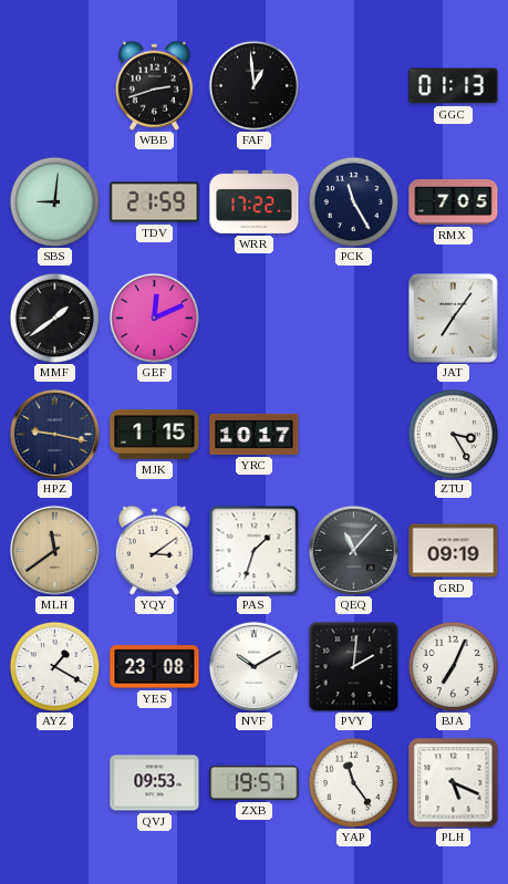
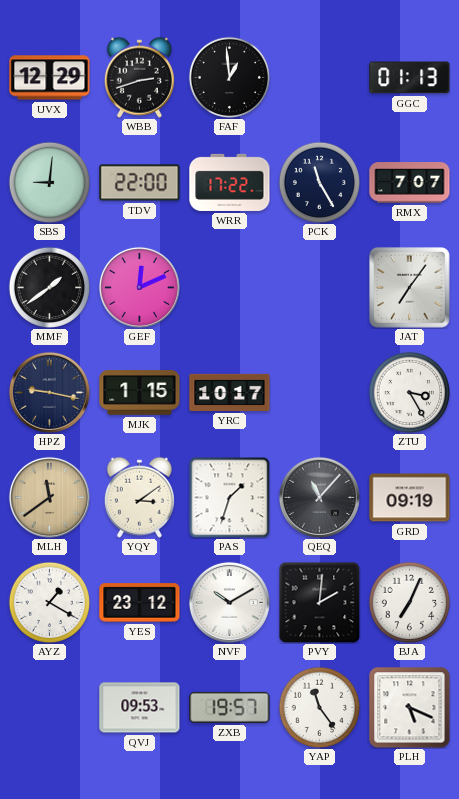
UVX: none -> 12:29 (50, 78)
TDV: 21:59 -> 22:00 (140, 183)
RMX: 7:05 -> 7:07 (410, 183)
YES: 23:08 -> 23:12 (140, 603)
